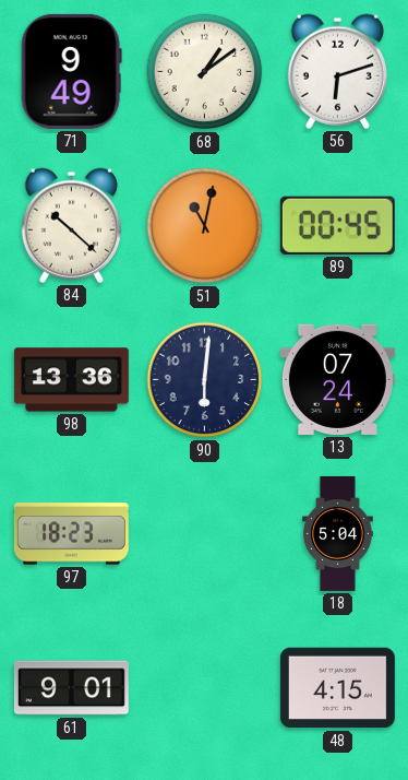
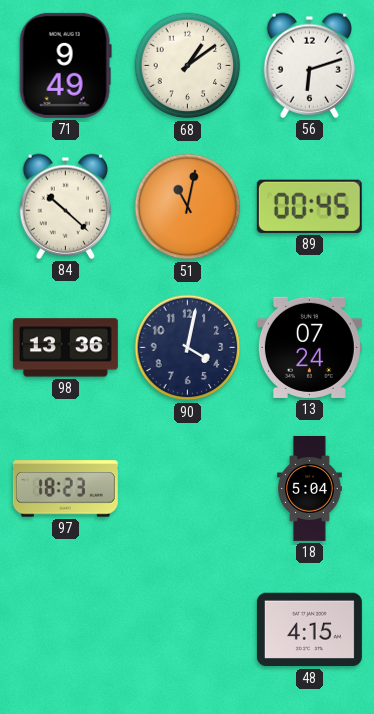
90: 6:01 -> 4:02 (188, 348)
61: 9:01 -> none (71, 688)
